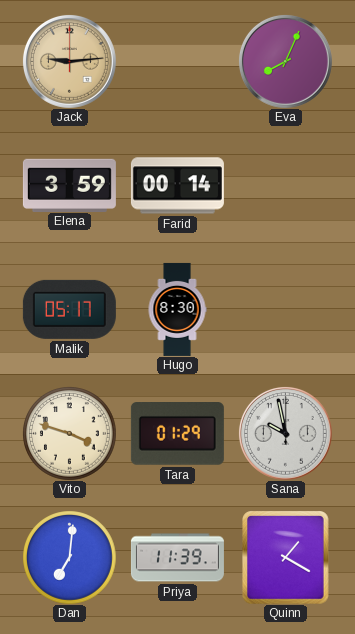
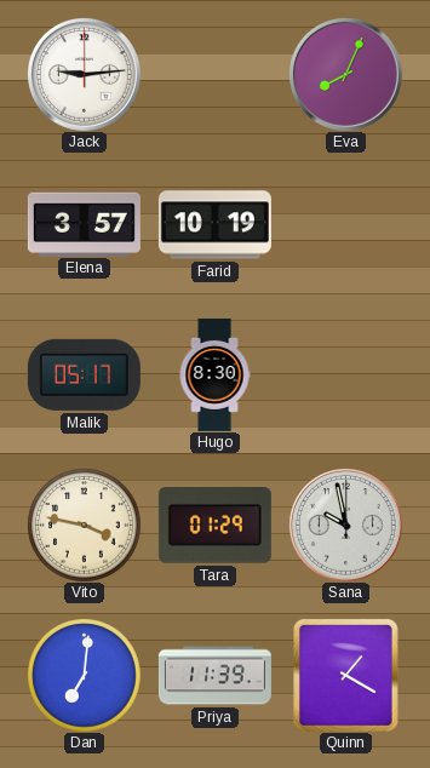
Jack dial: champagne -> white (84, 74)
Elena: 3:59 -> 3:57 (84, 224)
Farid: 00:14 -> 10:19 (214, 225)
Vito: 3:48 -> 3:47 (84, 525)
